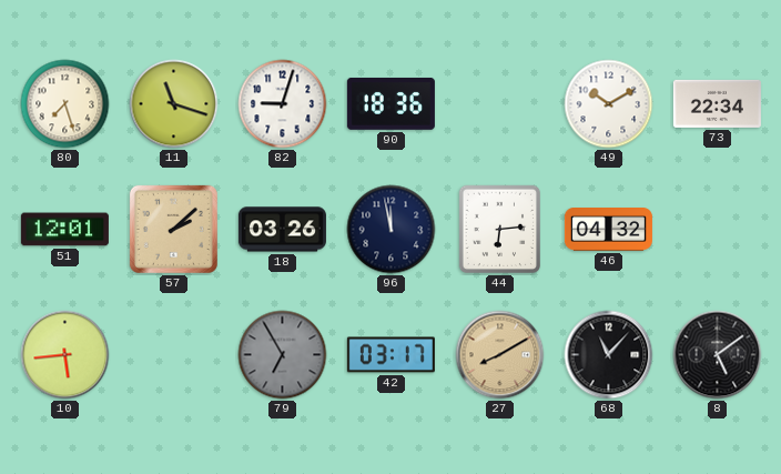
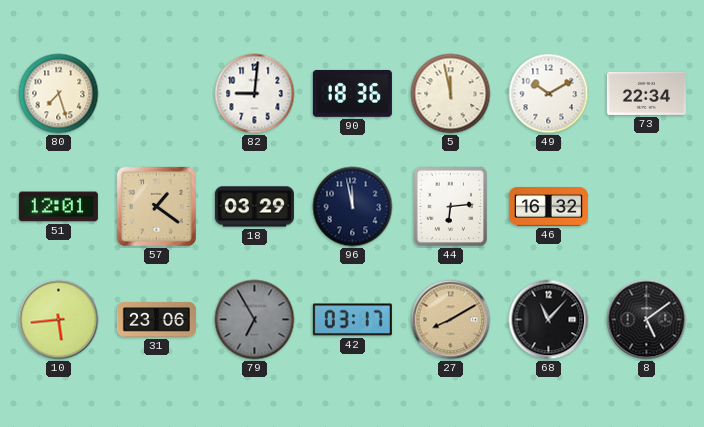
11: 11:18 -> none (174, 104)
82: 9:03 -> 9:01 (255, 94)
5: none -> 11:58 (451, 94)
57: 2:08 -> 1:21 (156, 206)
18: 03:26 -> 03:29 (254, 207)
46: 04:32 -> 16:32 (548, 207)
31: none -> 23:06 (156, 320)
